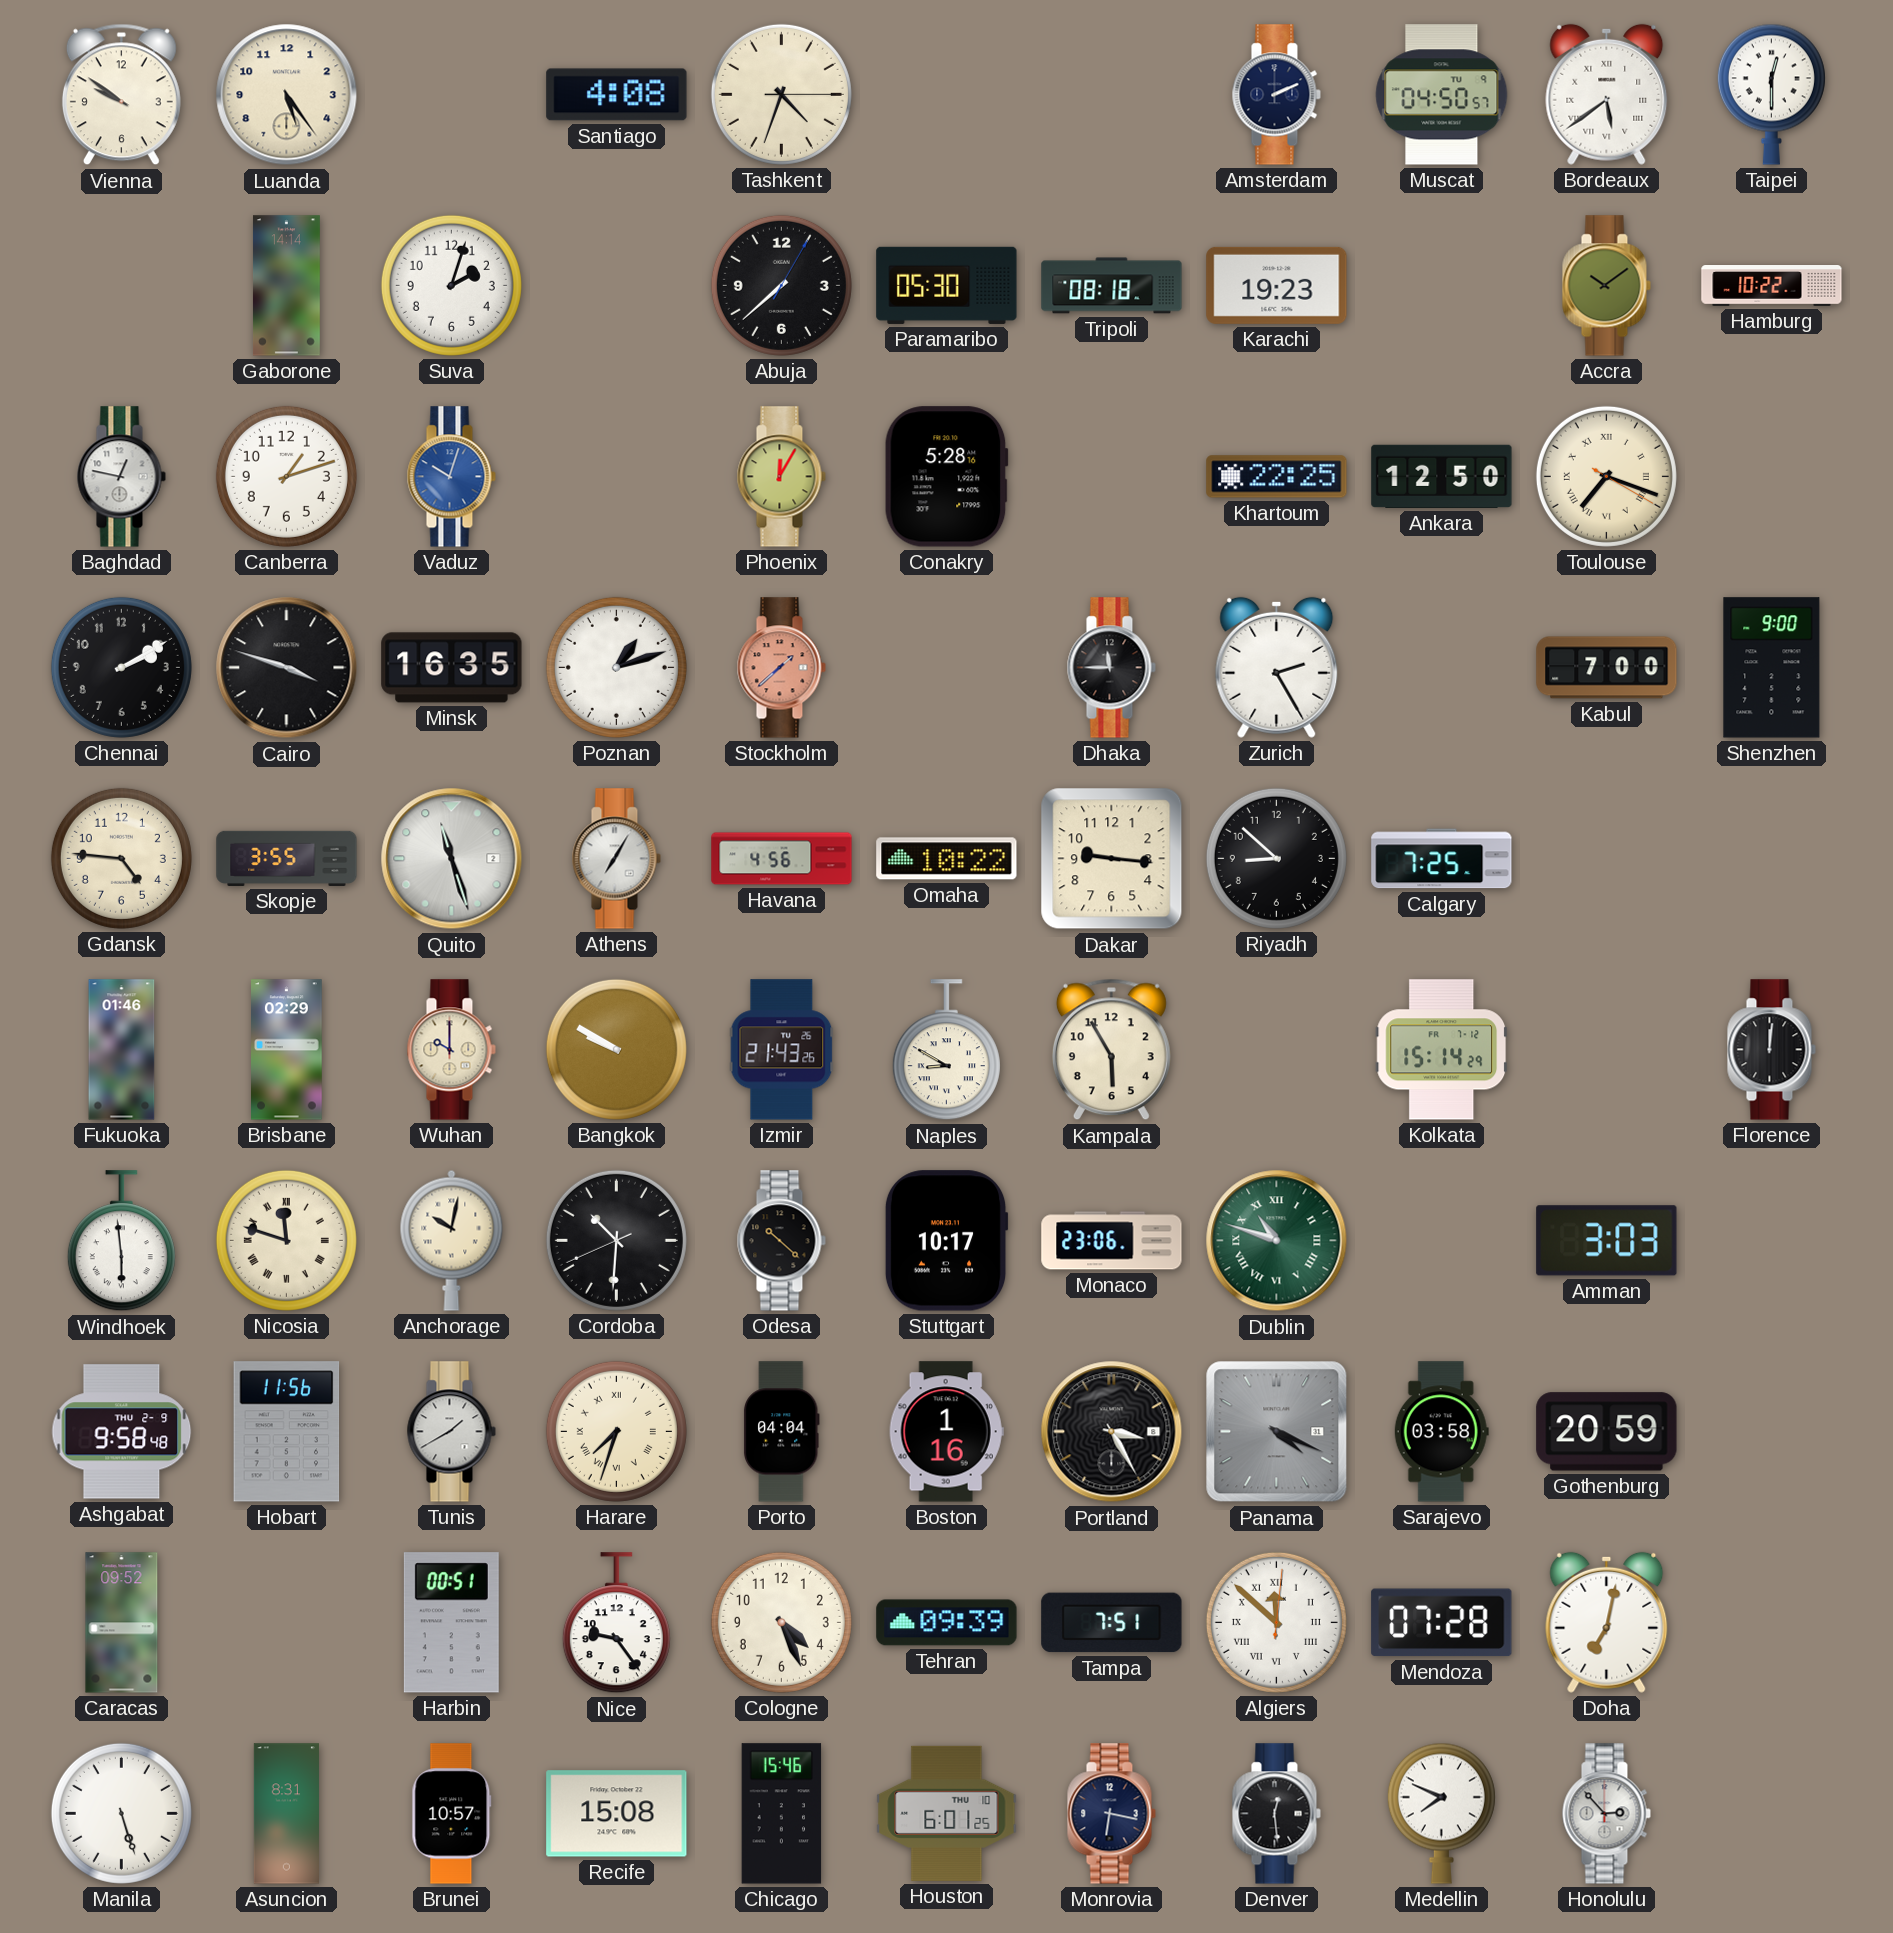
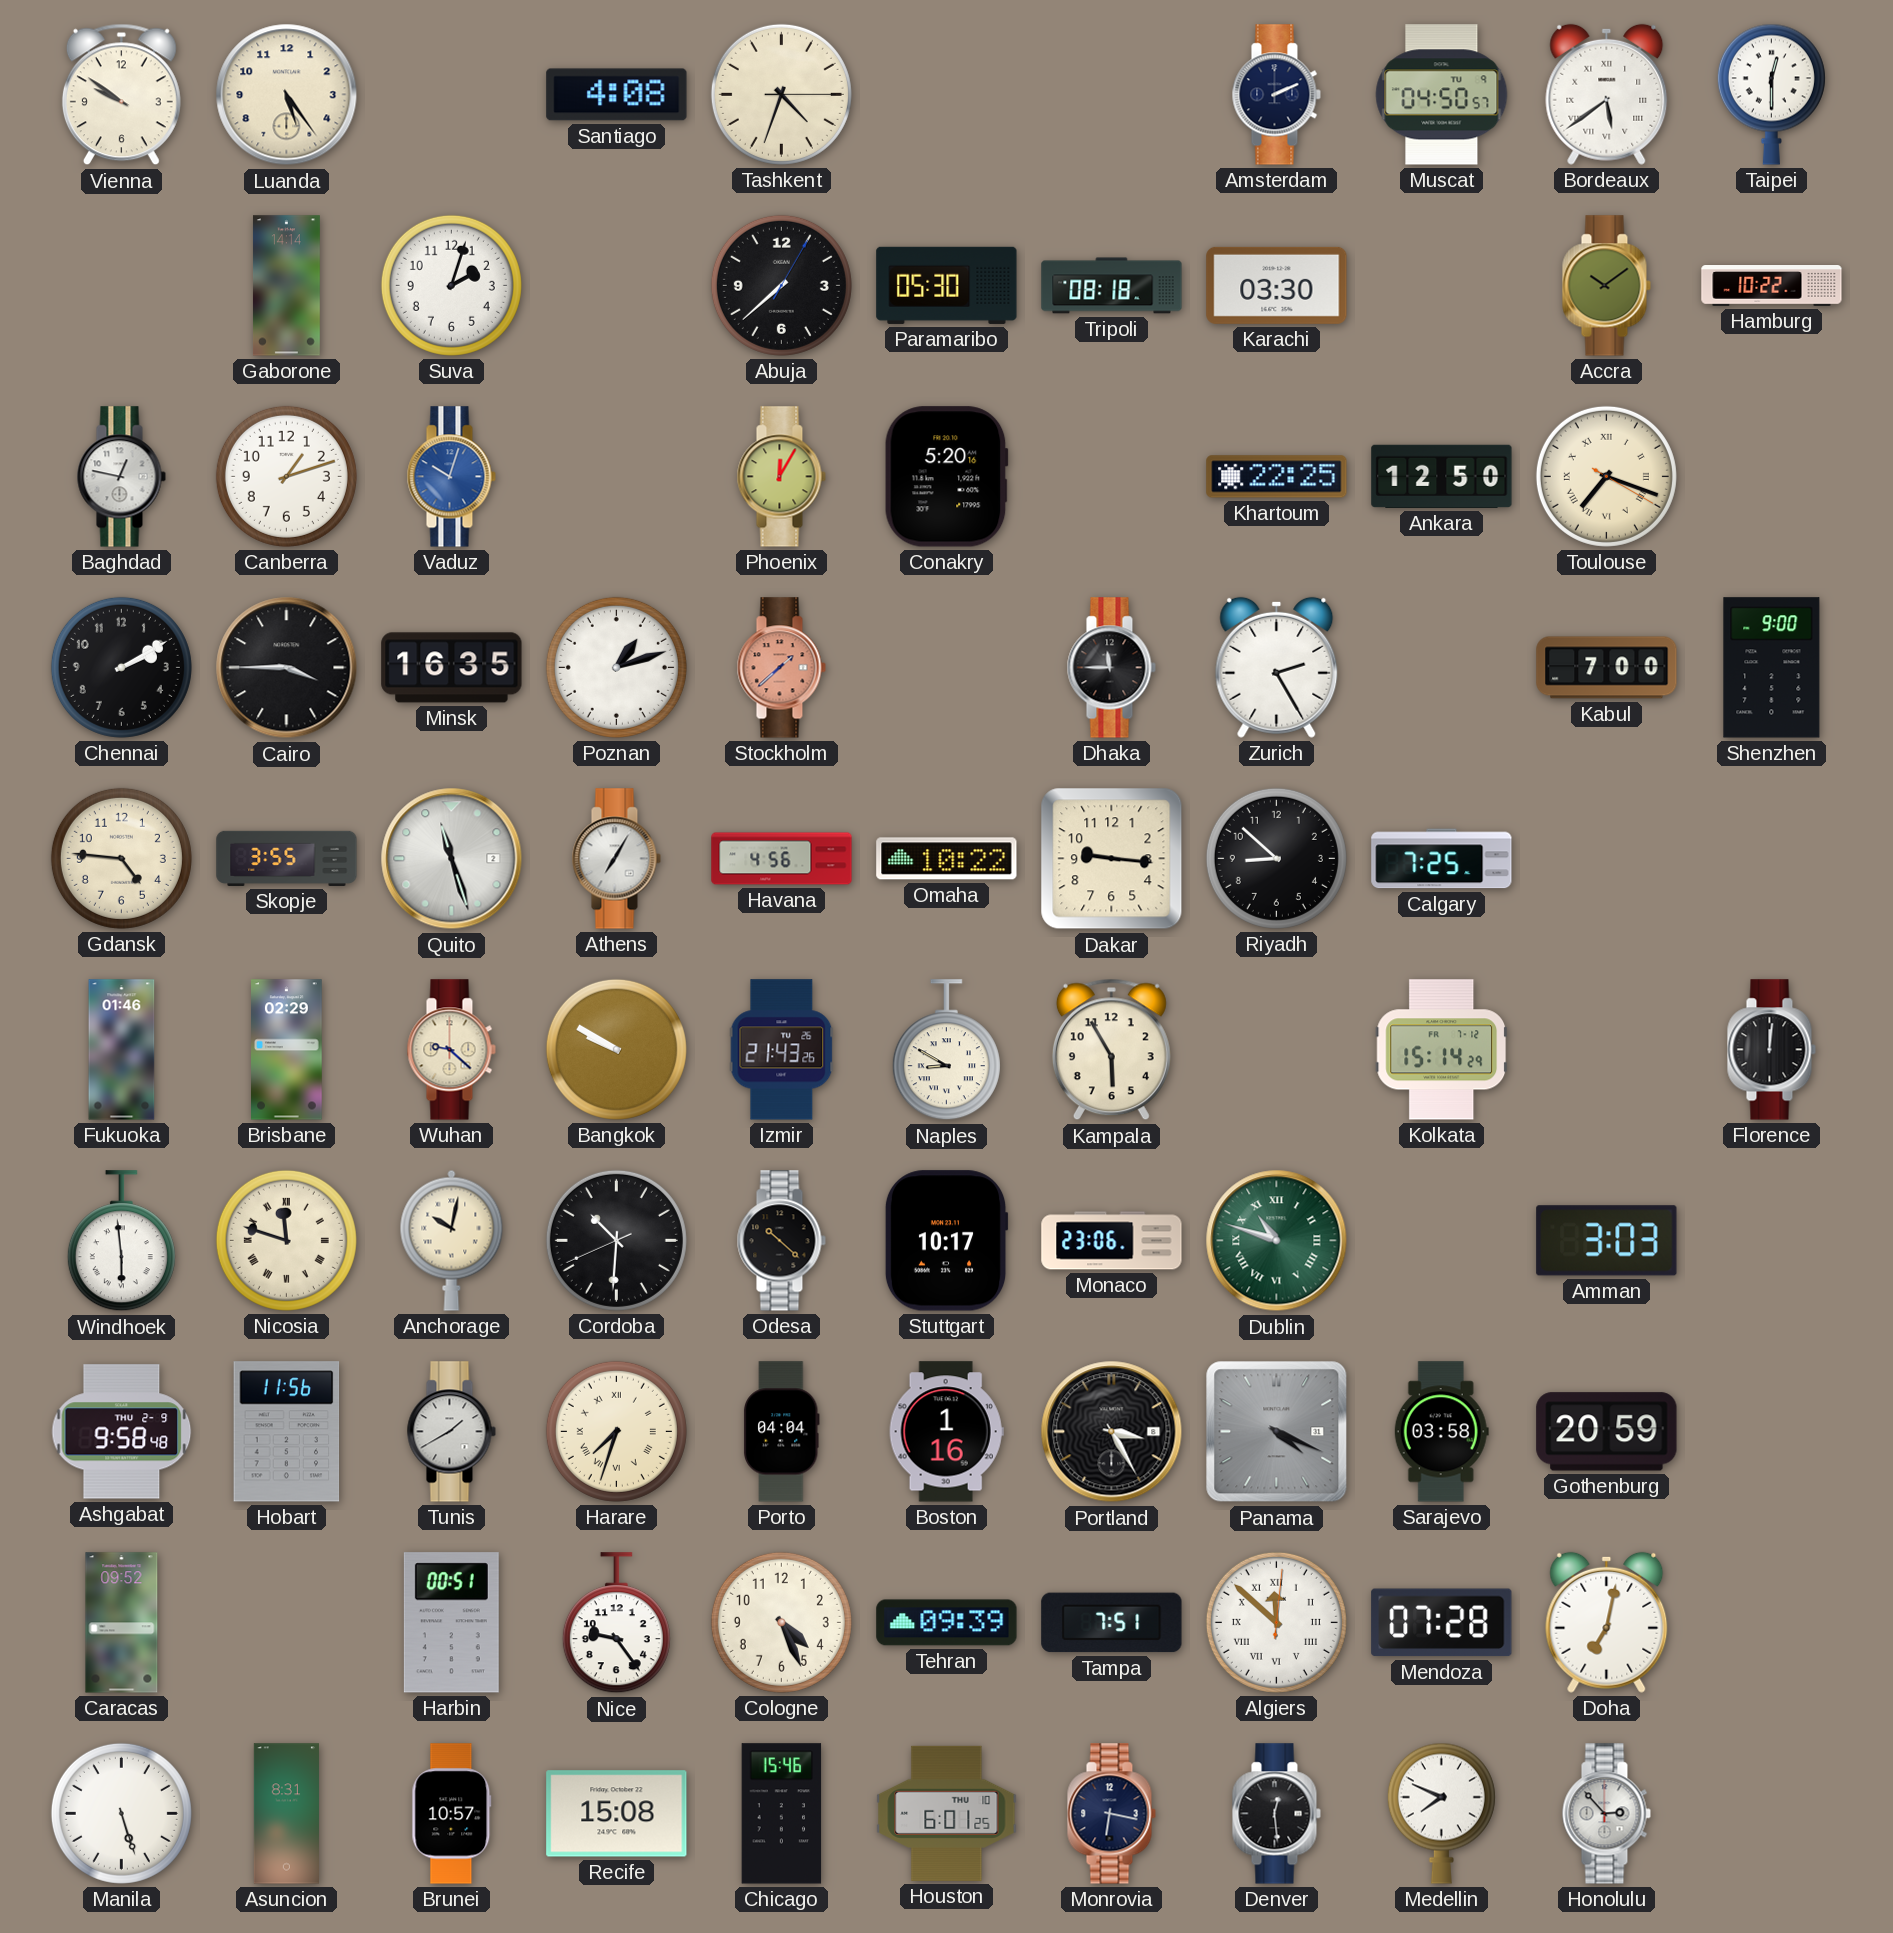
Karachi: 19:23 -> 03:30 (1277, 285)
Conakry: 5:28 -> 5:20 (946, 477)
Cairo: 3:48 -> 3:45 (287, 668)
Wuhan: 10:00 -> 9:22 (451, 1050)
